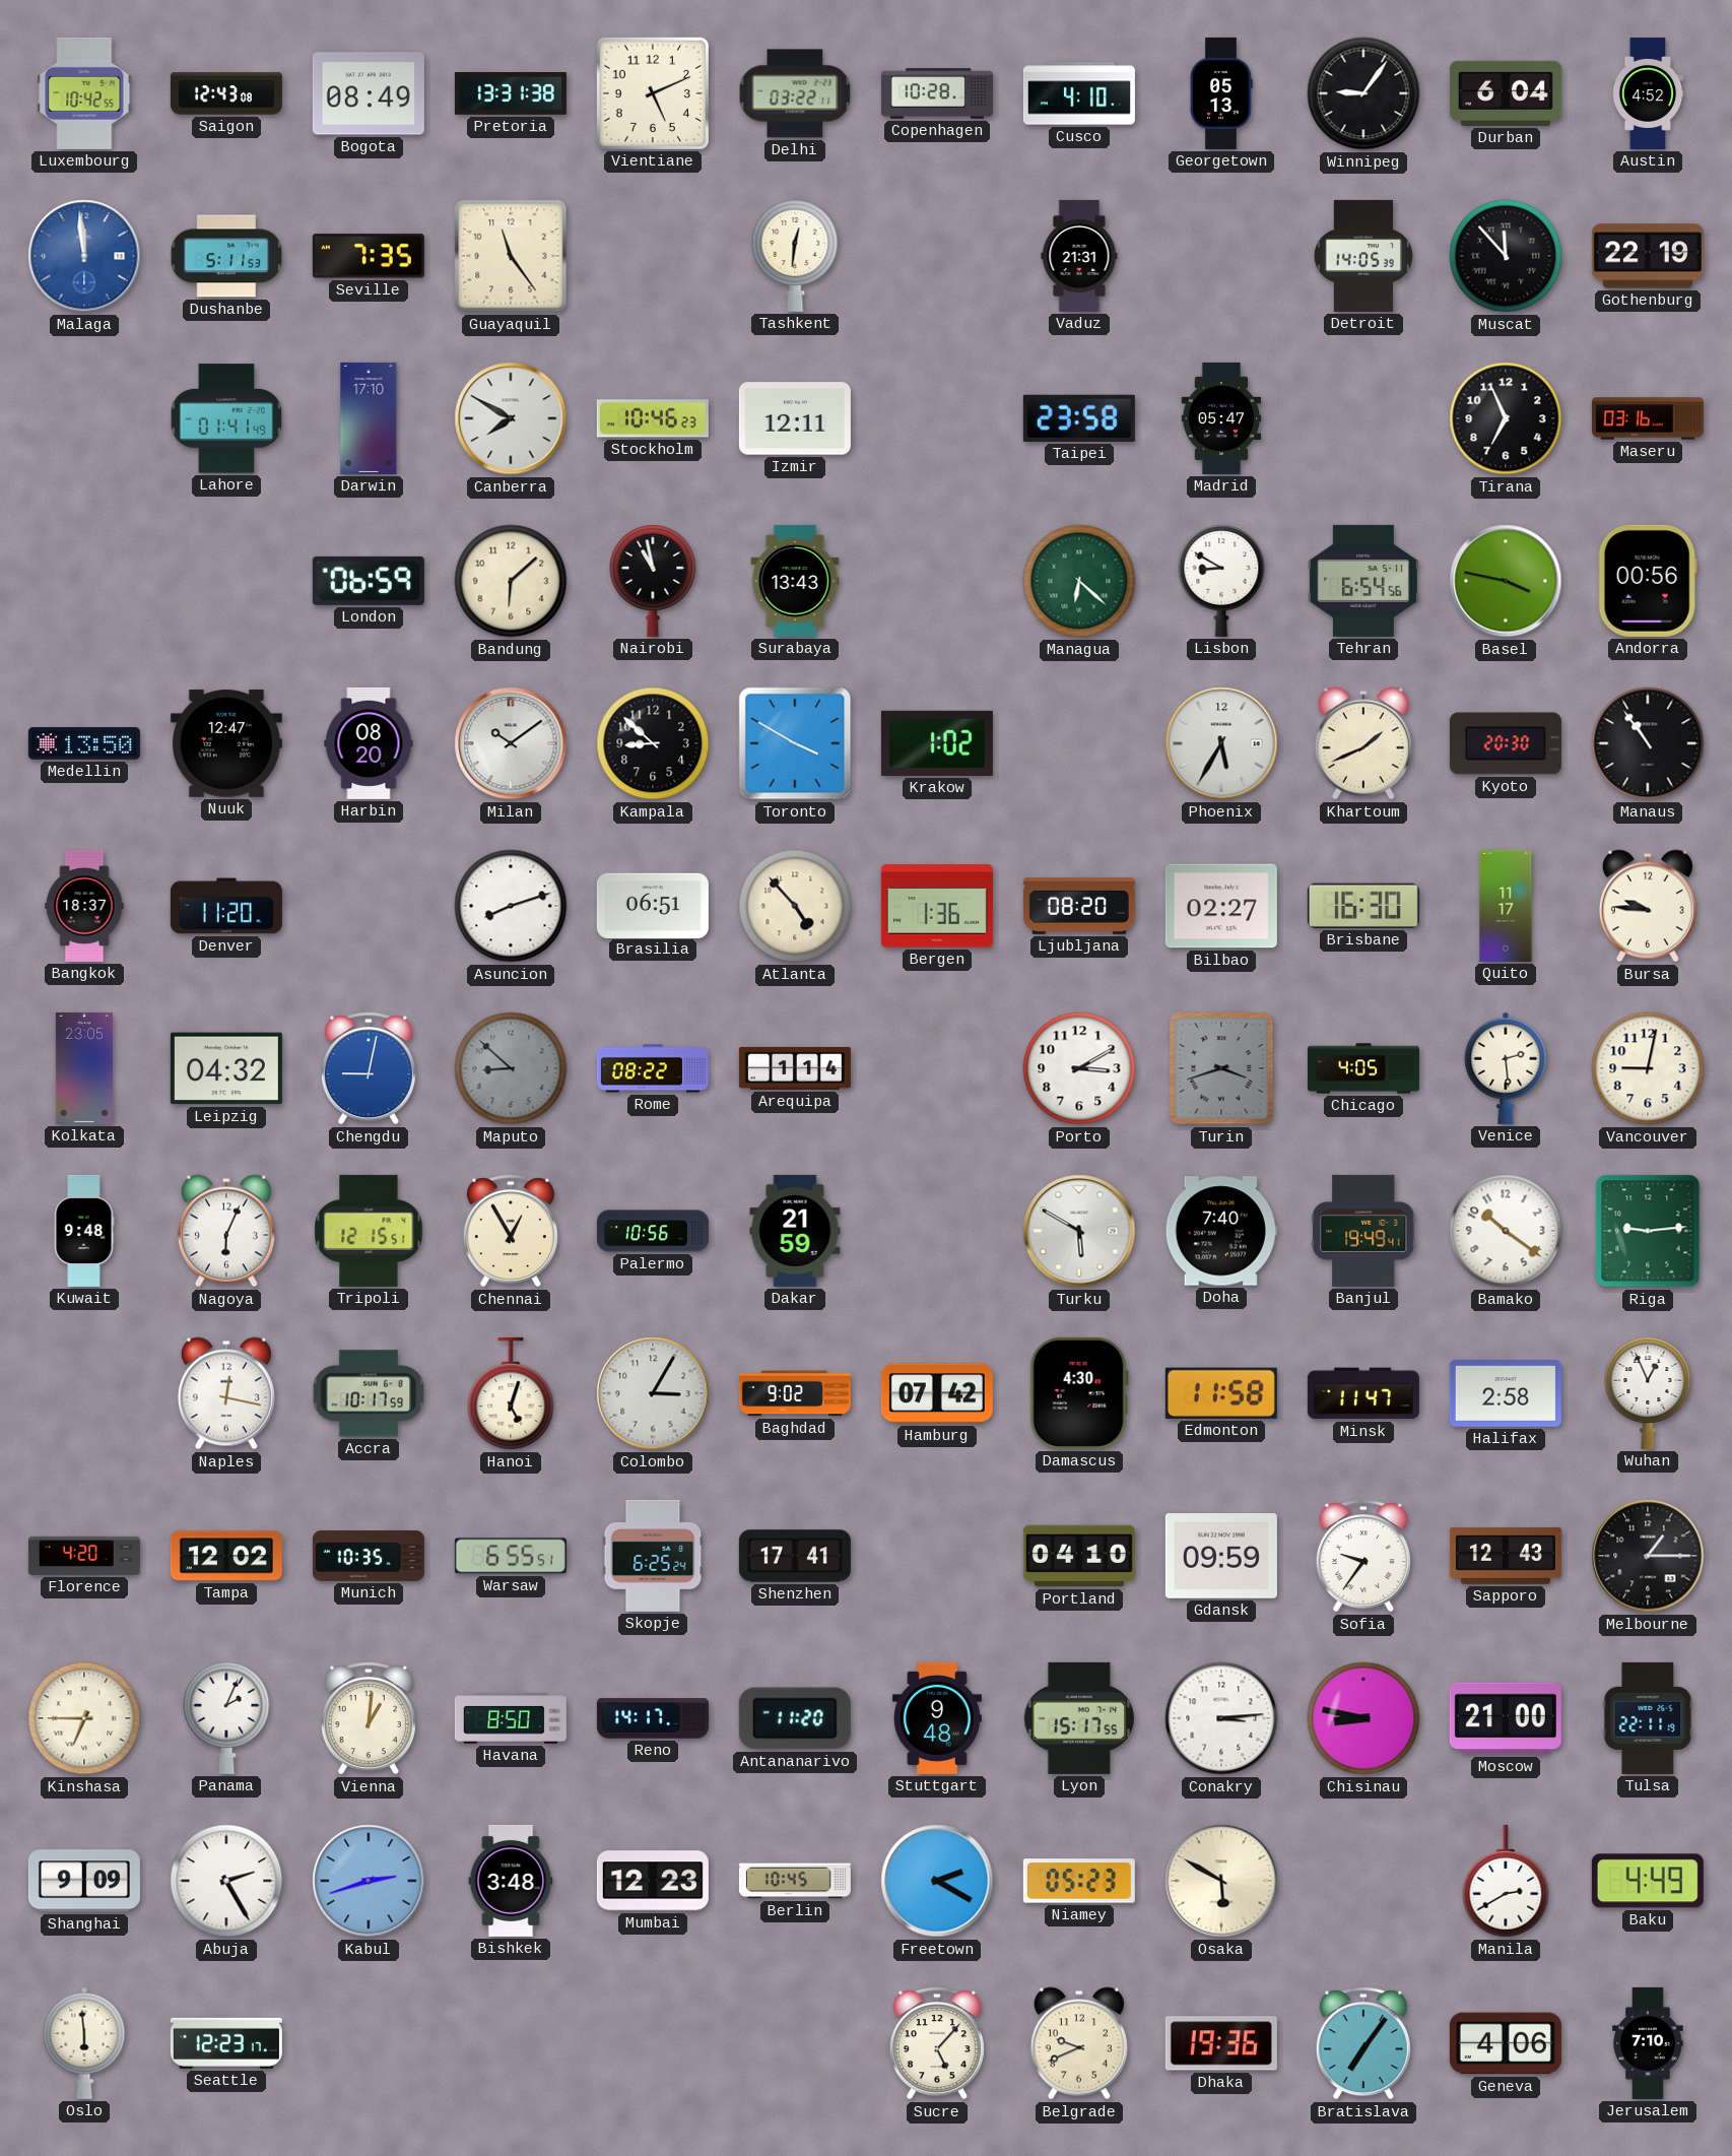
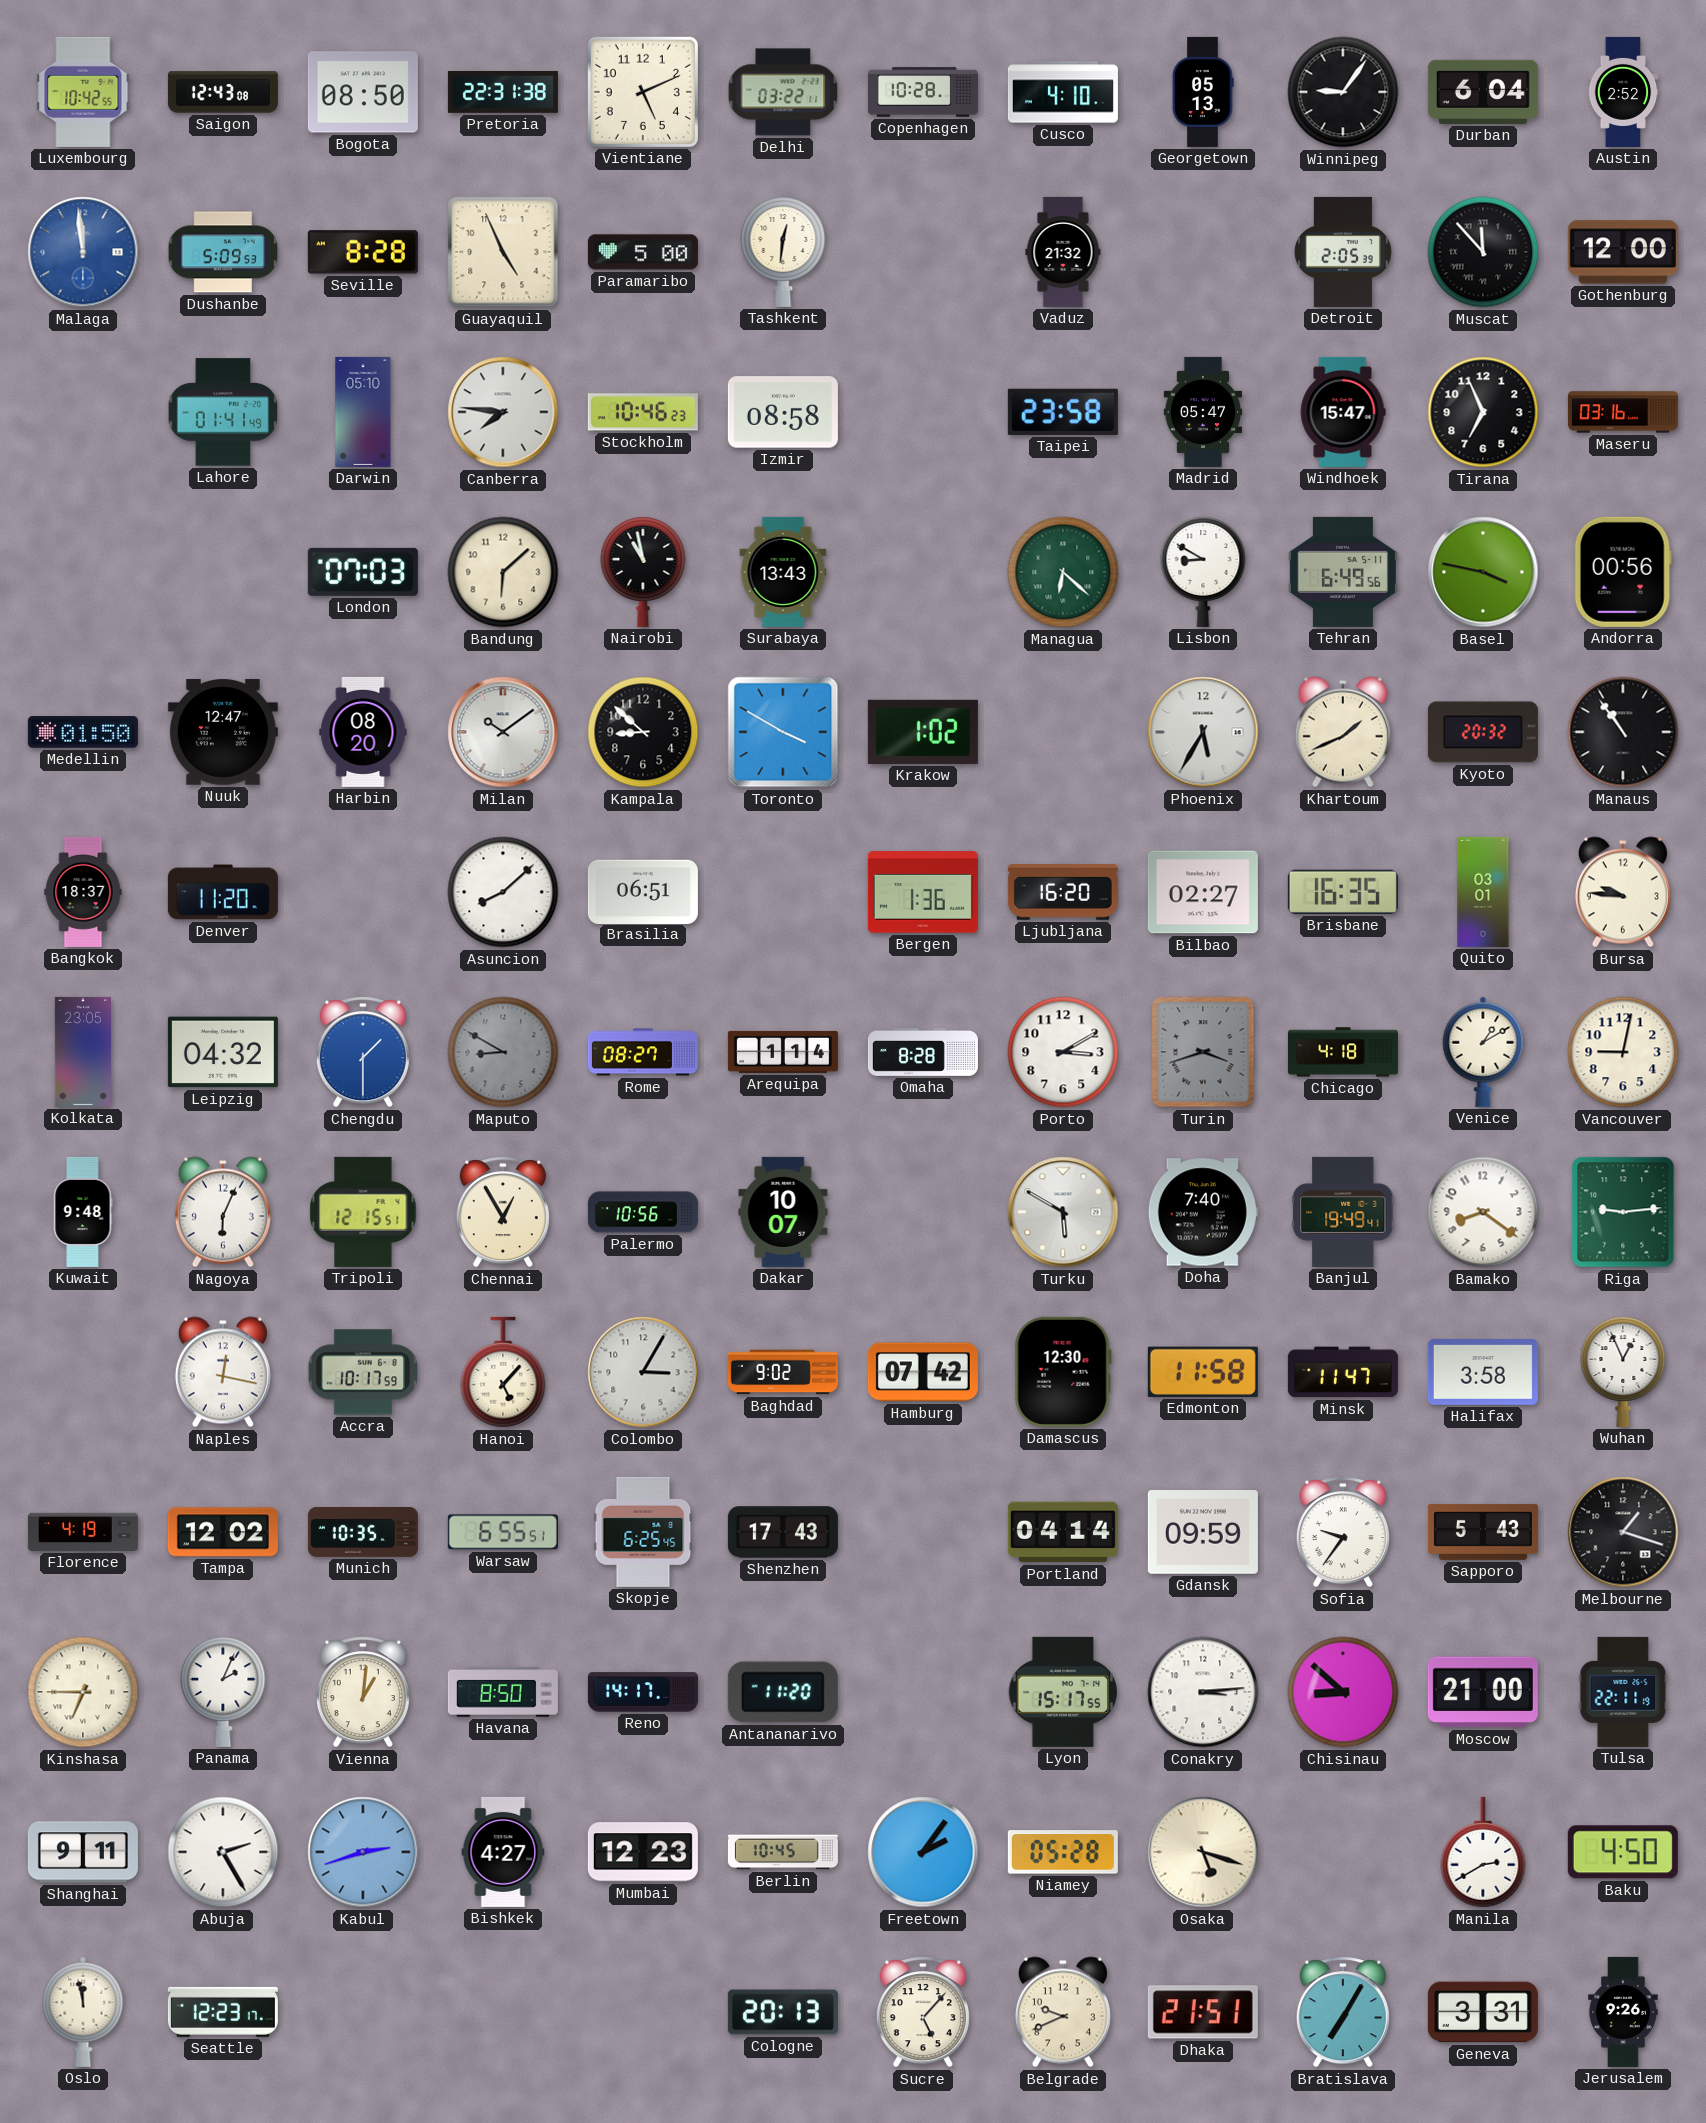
Bogota: 08:49 -> 08:50 (363, 92)
Pretoria: 13:31 -> 22:31 (503, 93)
Austin: 4:52 -> 2:52 (1623, 92)
Dushanbe: 5:11 -> 5:09 (223, 252)
Seville: 7:35 -> 8:28 (363, 252)
Guayaquil: 11:24 -> 4:56 (503, 252)
Paramaribo: none -> 5:00 (643, 252)
Vaduz: 21:31 -> 21:32 (1063, 252)
Detroit: 14:05 -> 2:05 (1343, 252)
Gothenburg: 22:19 -> 12:00 (1623, 252)
Darwin: 17:10 -> 05:10 (363, 412)
Canberra: 7:50 -> 7:46 (503, 412)
Izmir: 12:11 -> 08:58 (783, 412)
Windhoek: none -> 15:47 (1343, 412)
London: 06:59 -> 07:03 (363, 572)
Tehran: 6:54 -> 6:49 (1343, 572)
Medellin: 13:50 -> 01:50 (83, 732)
Kyoto: 20:30 -> 20:32 (1483, 732)
Asuncion: 8:12 -> 8:08 (503, 892)
Atlanta: 4:53 -> none (795, 906)
Ljubljana: 08:20 -> 16:20 (1063, 893)
Brisbane: 16:30 -> 16:35 (1343, 892)
Quito: 11:17 -> 03:01 (1483, 892)
Chengdu: 9:02 -> 1:30 (363, 1052)
Maputo: 8:52 -> 8:50 (503, 1052)
Rome: 08:22 -> 08:27 (643, 1052)
Omaha: none -> 8:28 (923, 1052)
Chicago: 4:05 -> 4:18 (1343, 1052)
Venice: 2:29 -> 1:10 (1483, 1052)
Dakar: 21:59 -> 10:07 (783, 1212)
Bamako: 10:21 -> 8:21 (1483, 1212)
Hanoi: 5:03 -> 5:07 (503, 1372)
Damascus: 4:30 -> 12:30 (1063, 1372)
Halifax: 2:58 -> 3:58 (1483, 1373)
Florence: 4:20 -> 4:19 (83, 1532)
Skopje: 6:25:24 -> 6:25:45 (643, 1532)
Shenzhen: 17:41 -> 17:43 (783, 1532)
Portland: 04:10 -> 04:14 (1063, 1532)
Sapporo: 12:43 -> 5:43 (1483, 1532)
Melbourne: 1:15 -> 1:18 (1623, 1532)
Stuttgart: 9:48 -> none (937, 1718)
Chisinau: 8:47 -> 8:52 (1343, 1692)
Shanghai: 9:09 -> 9:11 (83, 1852)
Bishkek: 3:48 -> 4:27 (503, 1852)
Freetown: 2:20 -> 2:06 (923, 1852)
Niamey: 05:23 -> 05:28 (1063, 1852)
Osaka: 5:50 -> 5:18 (1203, 1852)
Baku: 4:49 -> 4:50 (1623, 1852)
Oslo: 5:59 -> 11:58 (83, 2012)
Cologne: none -> 20:13 (783, 2012)
Dhaka: 19:36 -> 21:51 (1203, 2012)
Bratislava: 7:06 -> 7:05 (1343, 2012)
Geneva: 4:06 -> 3:31 (1483, 2012)
Jerusalem: 7:10 -> 9:26 (1623, 2012)
